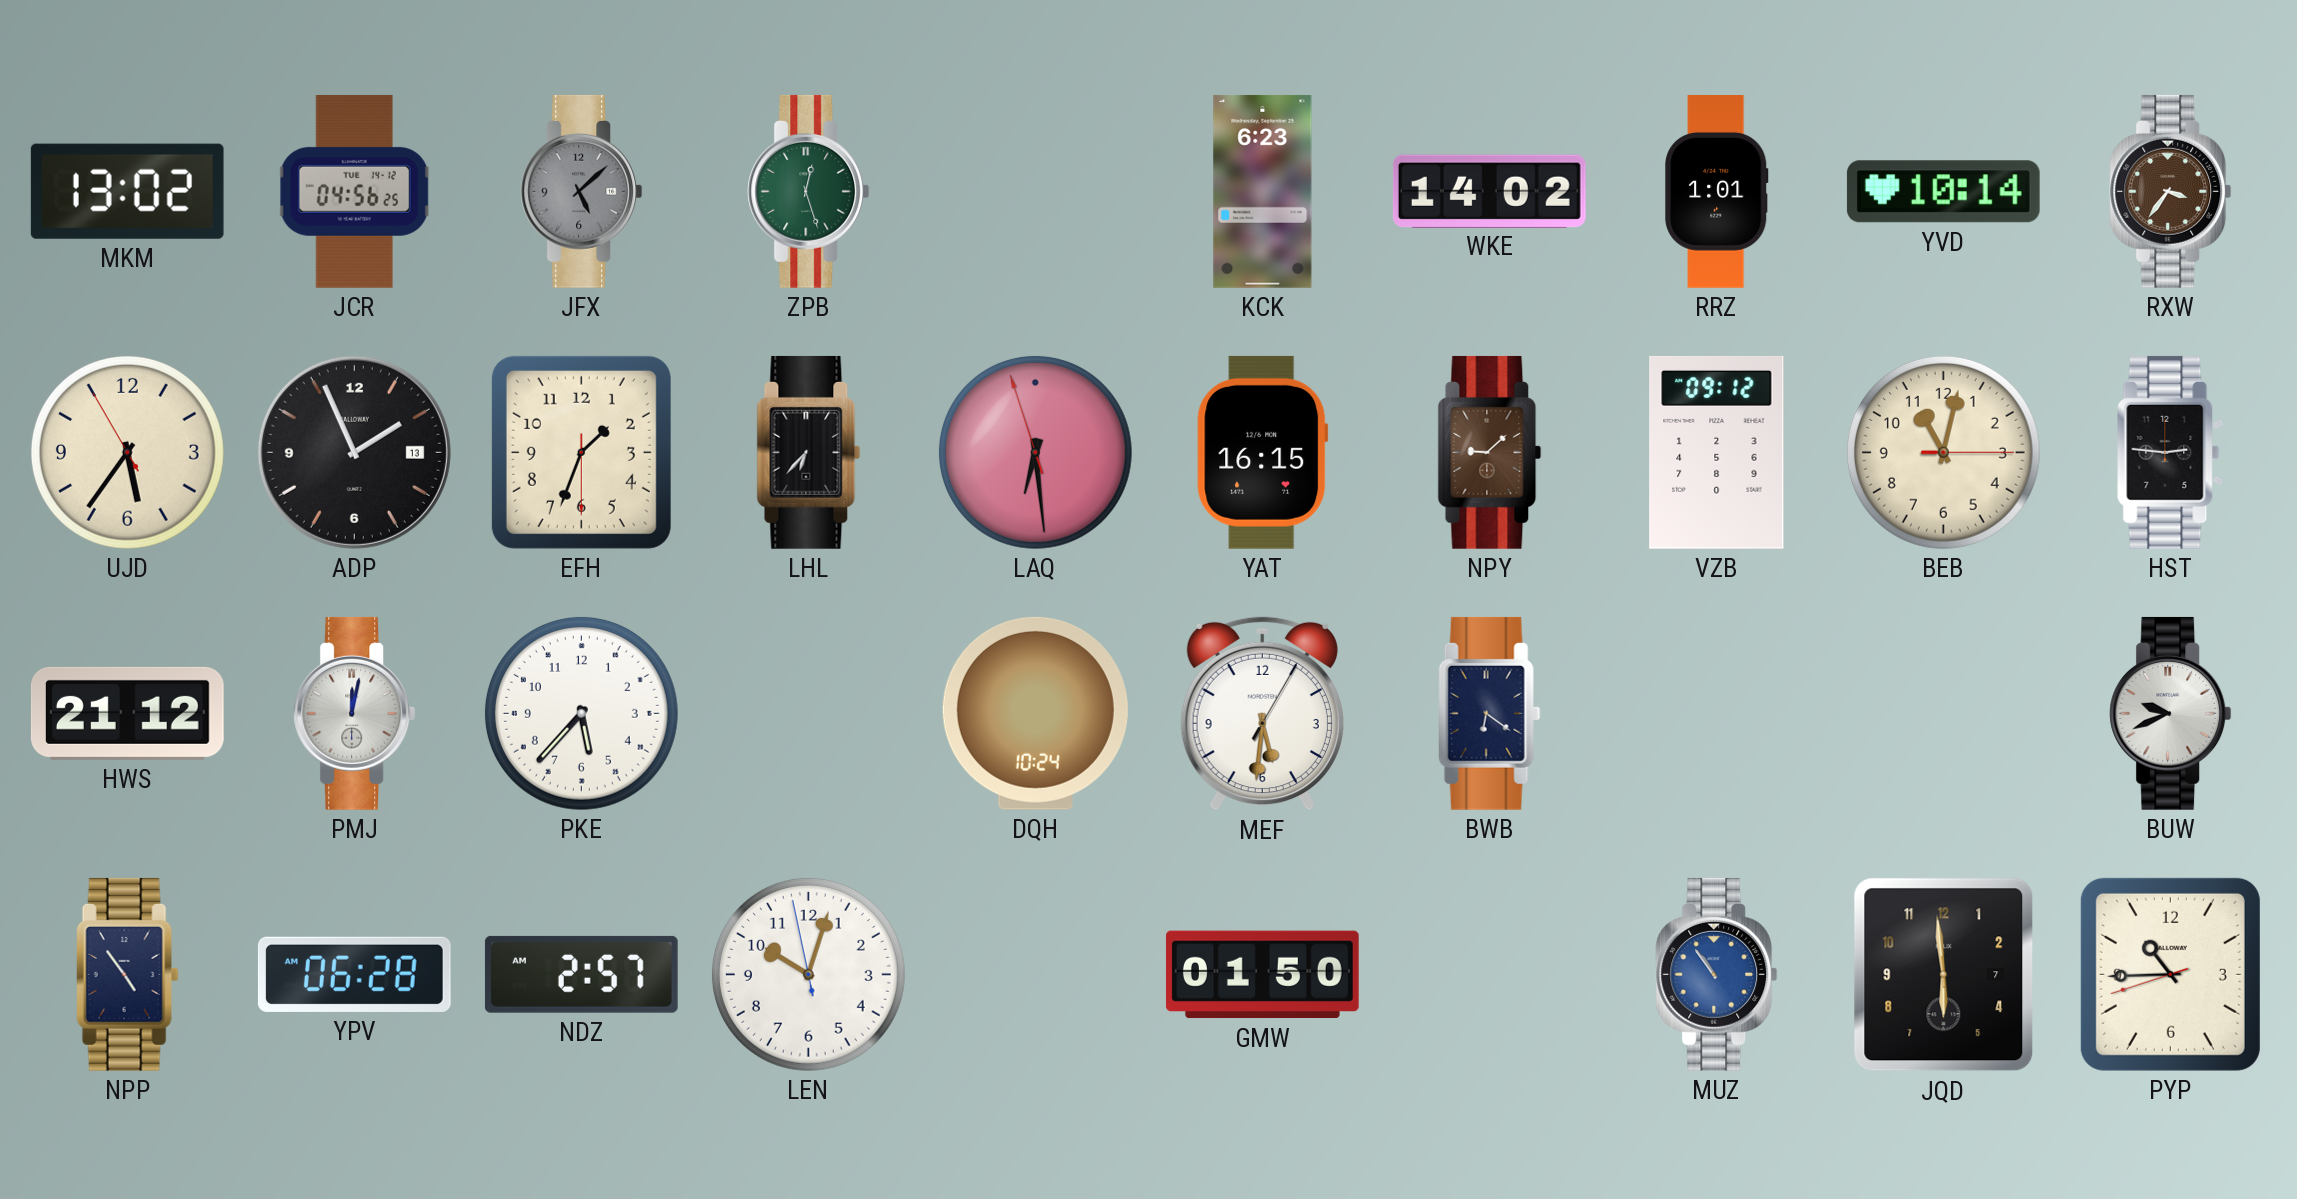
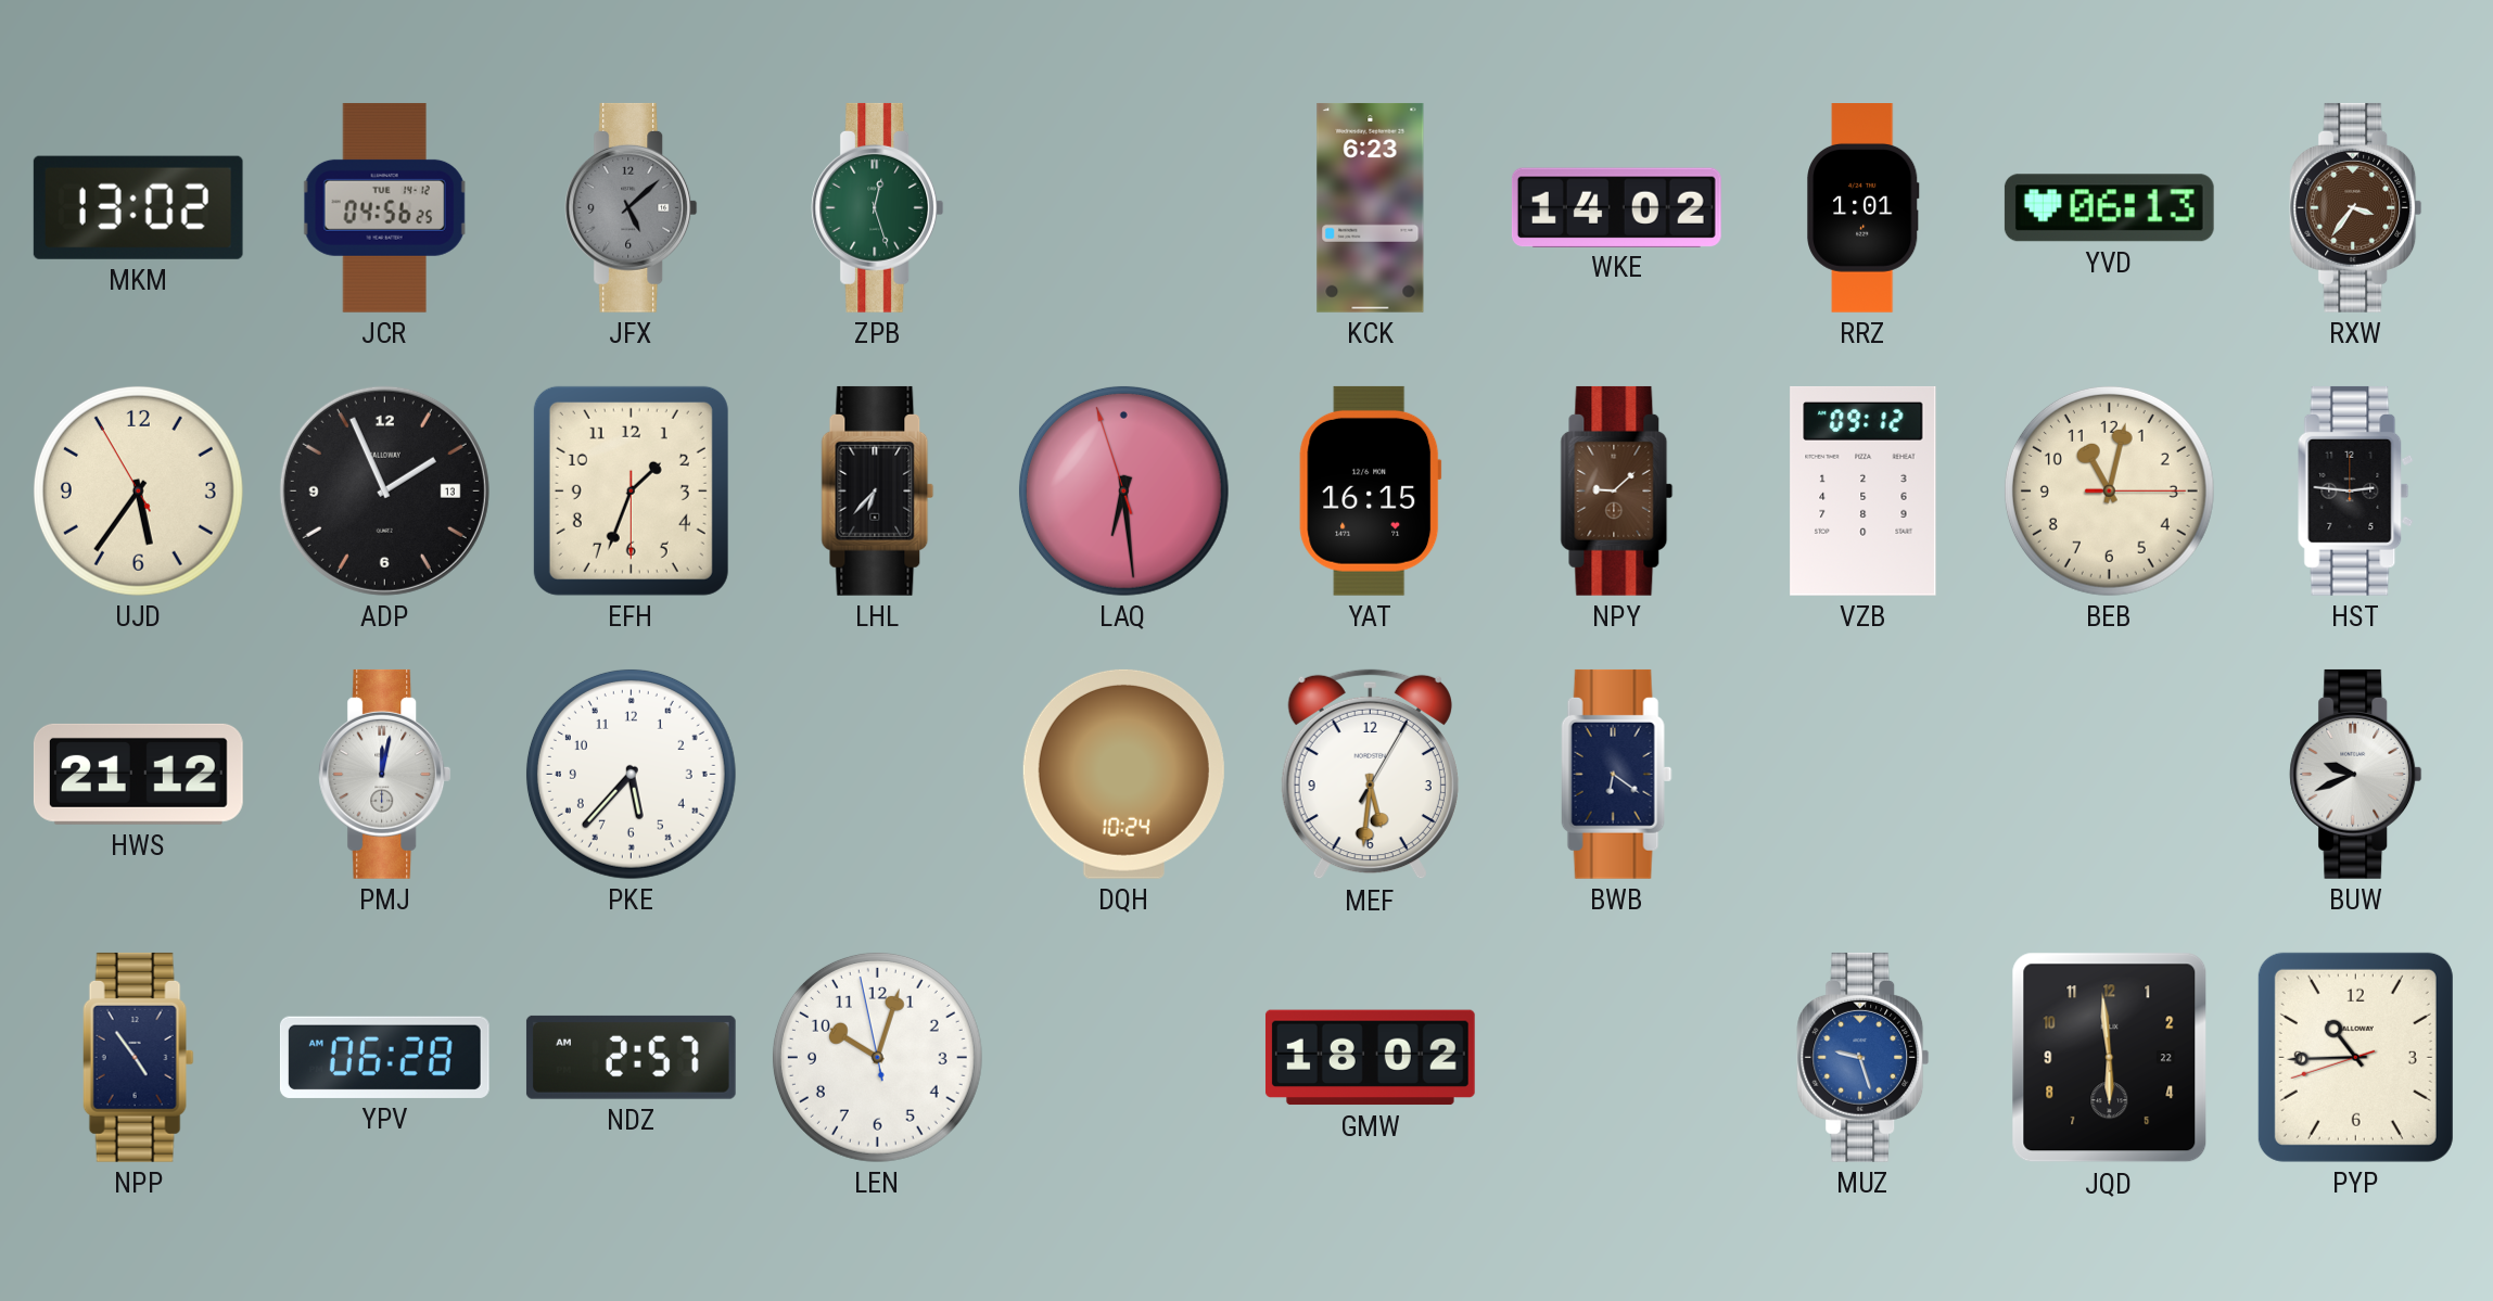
YVD: 10:14 -> 06:13 (2109, 208)
GMW: 01:50 -> 18:02 (1370, 1058)
MUZ: 10:54 -> 9:27 (1864, 1057)
JQD date: 7 -> 22 (2110, 1058)
